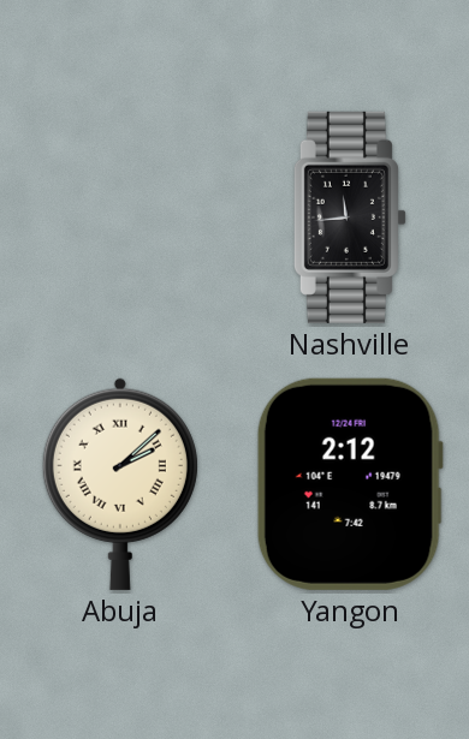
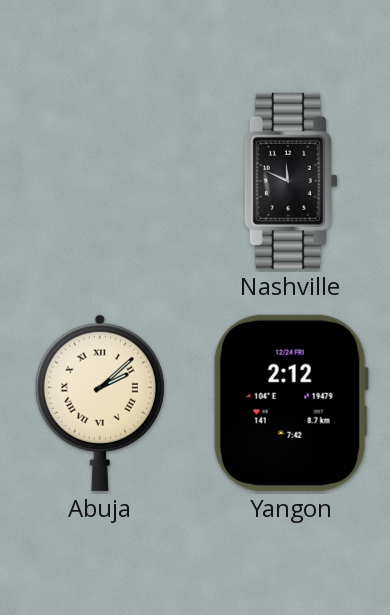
Nashville: 11:44 -> 11:49 (291, 181)
